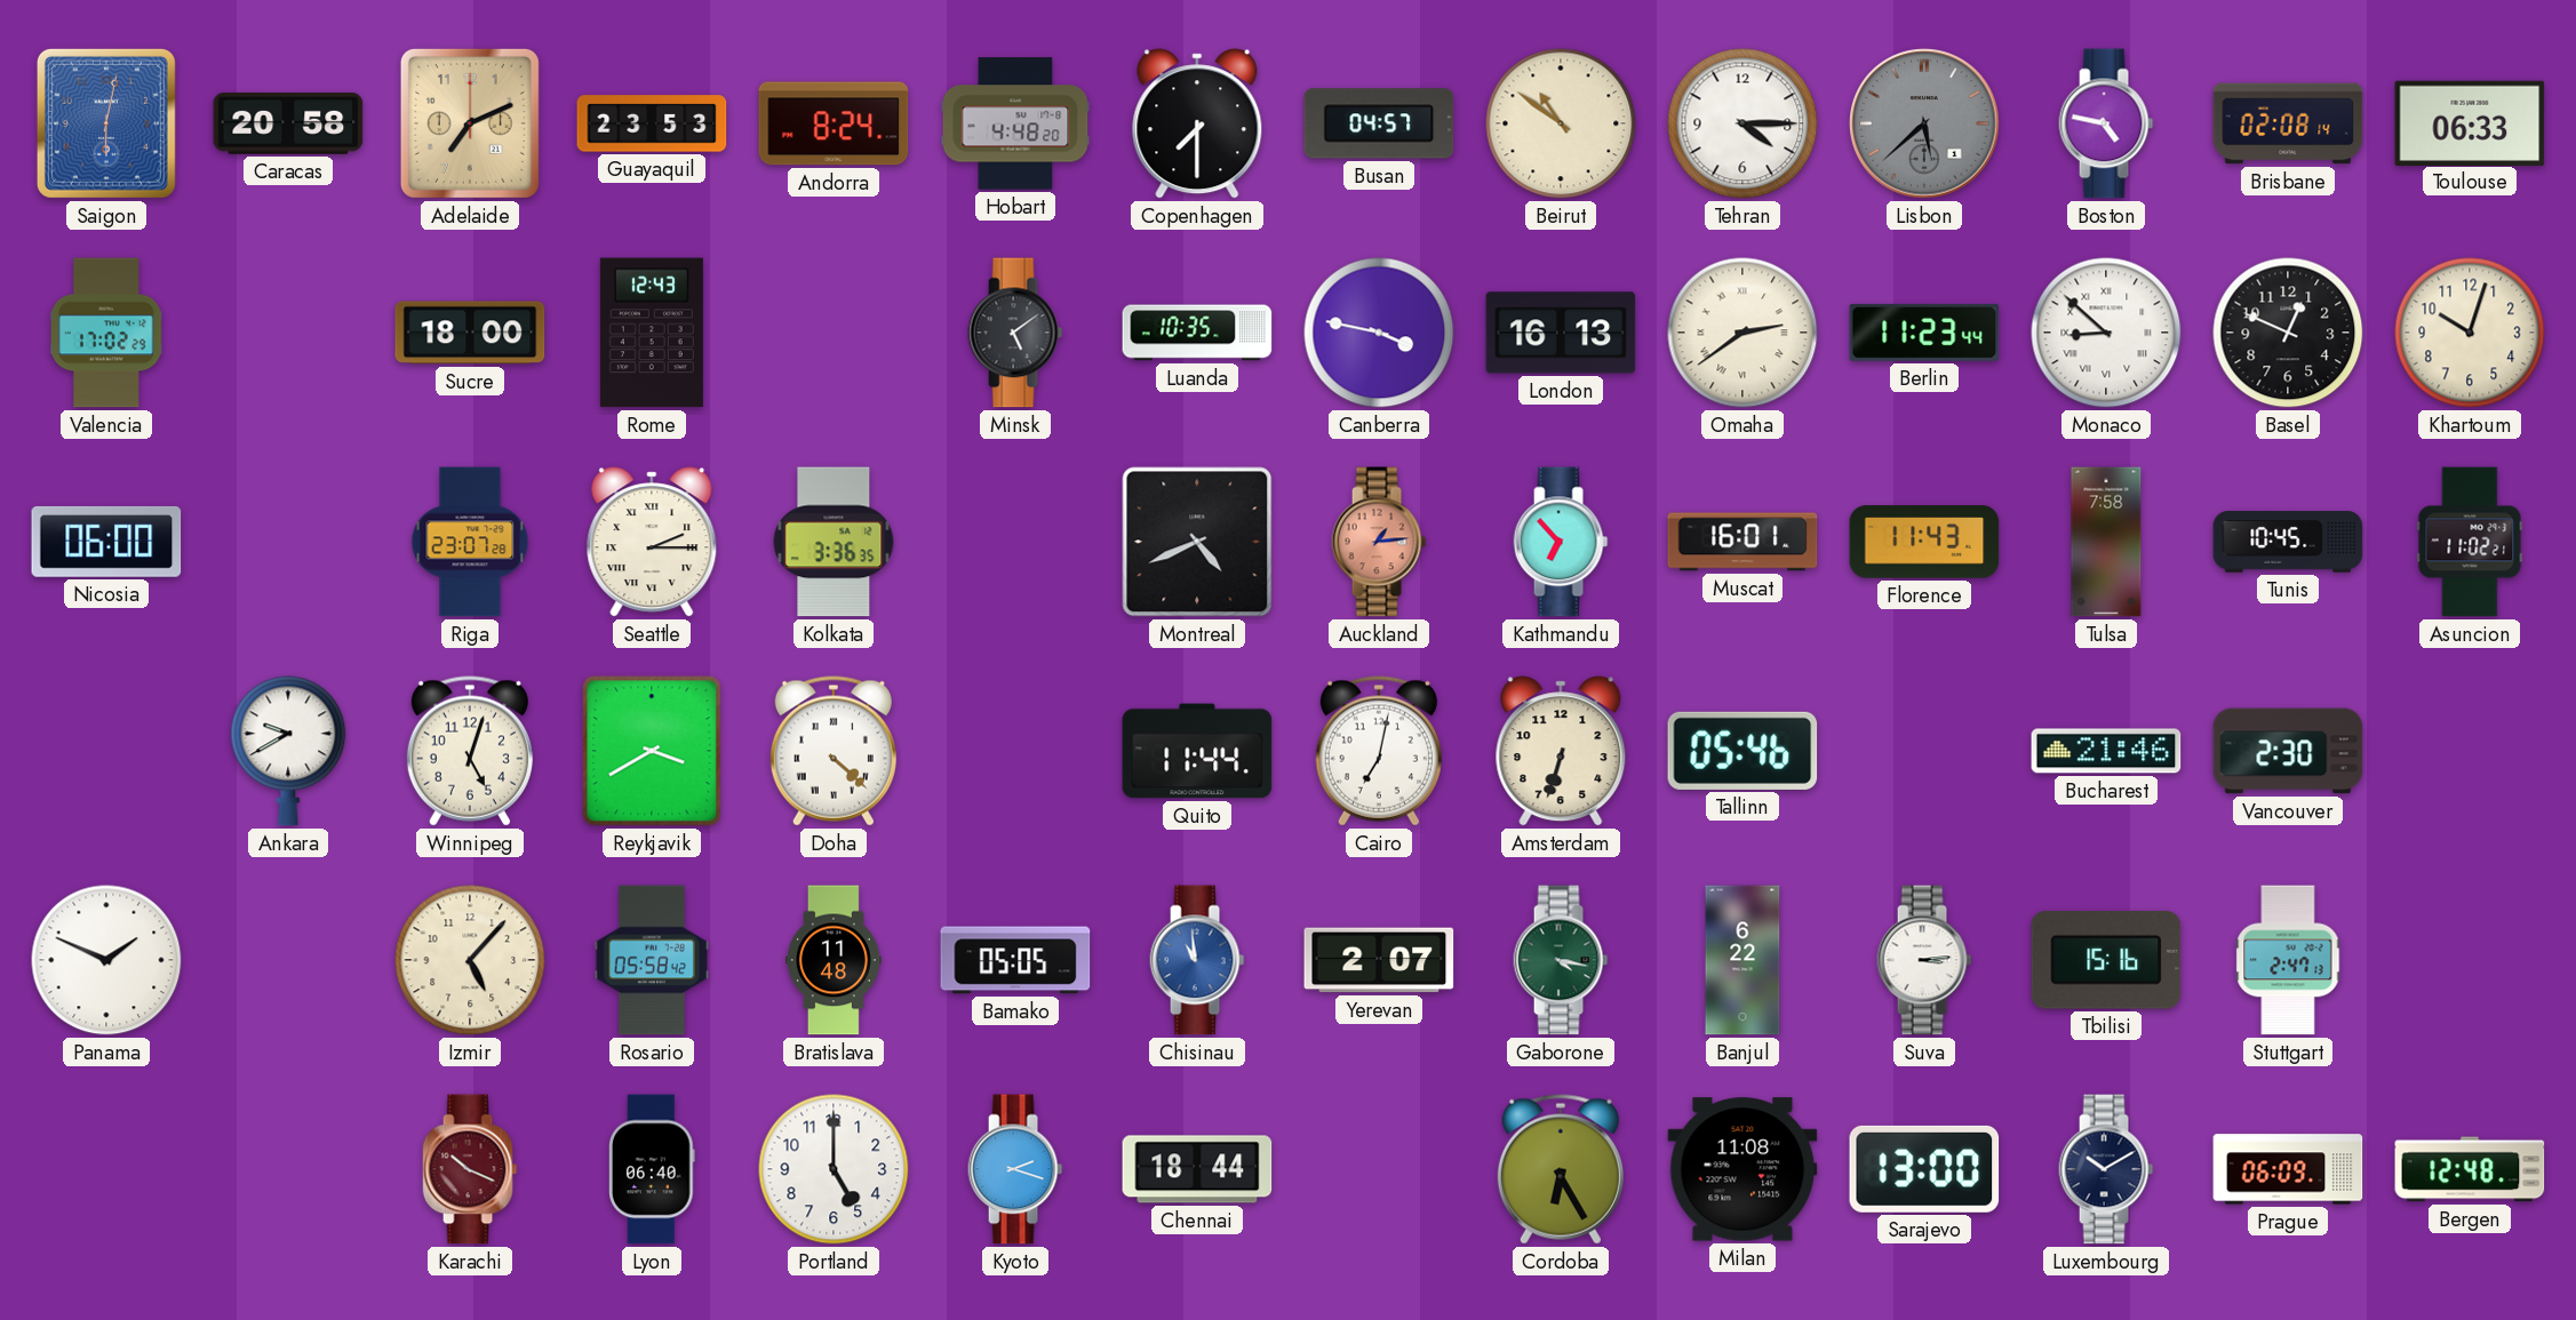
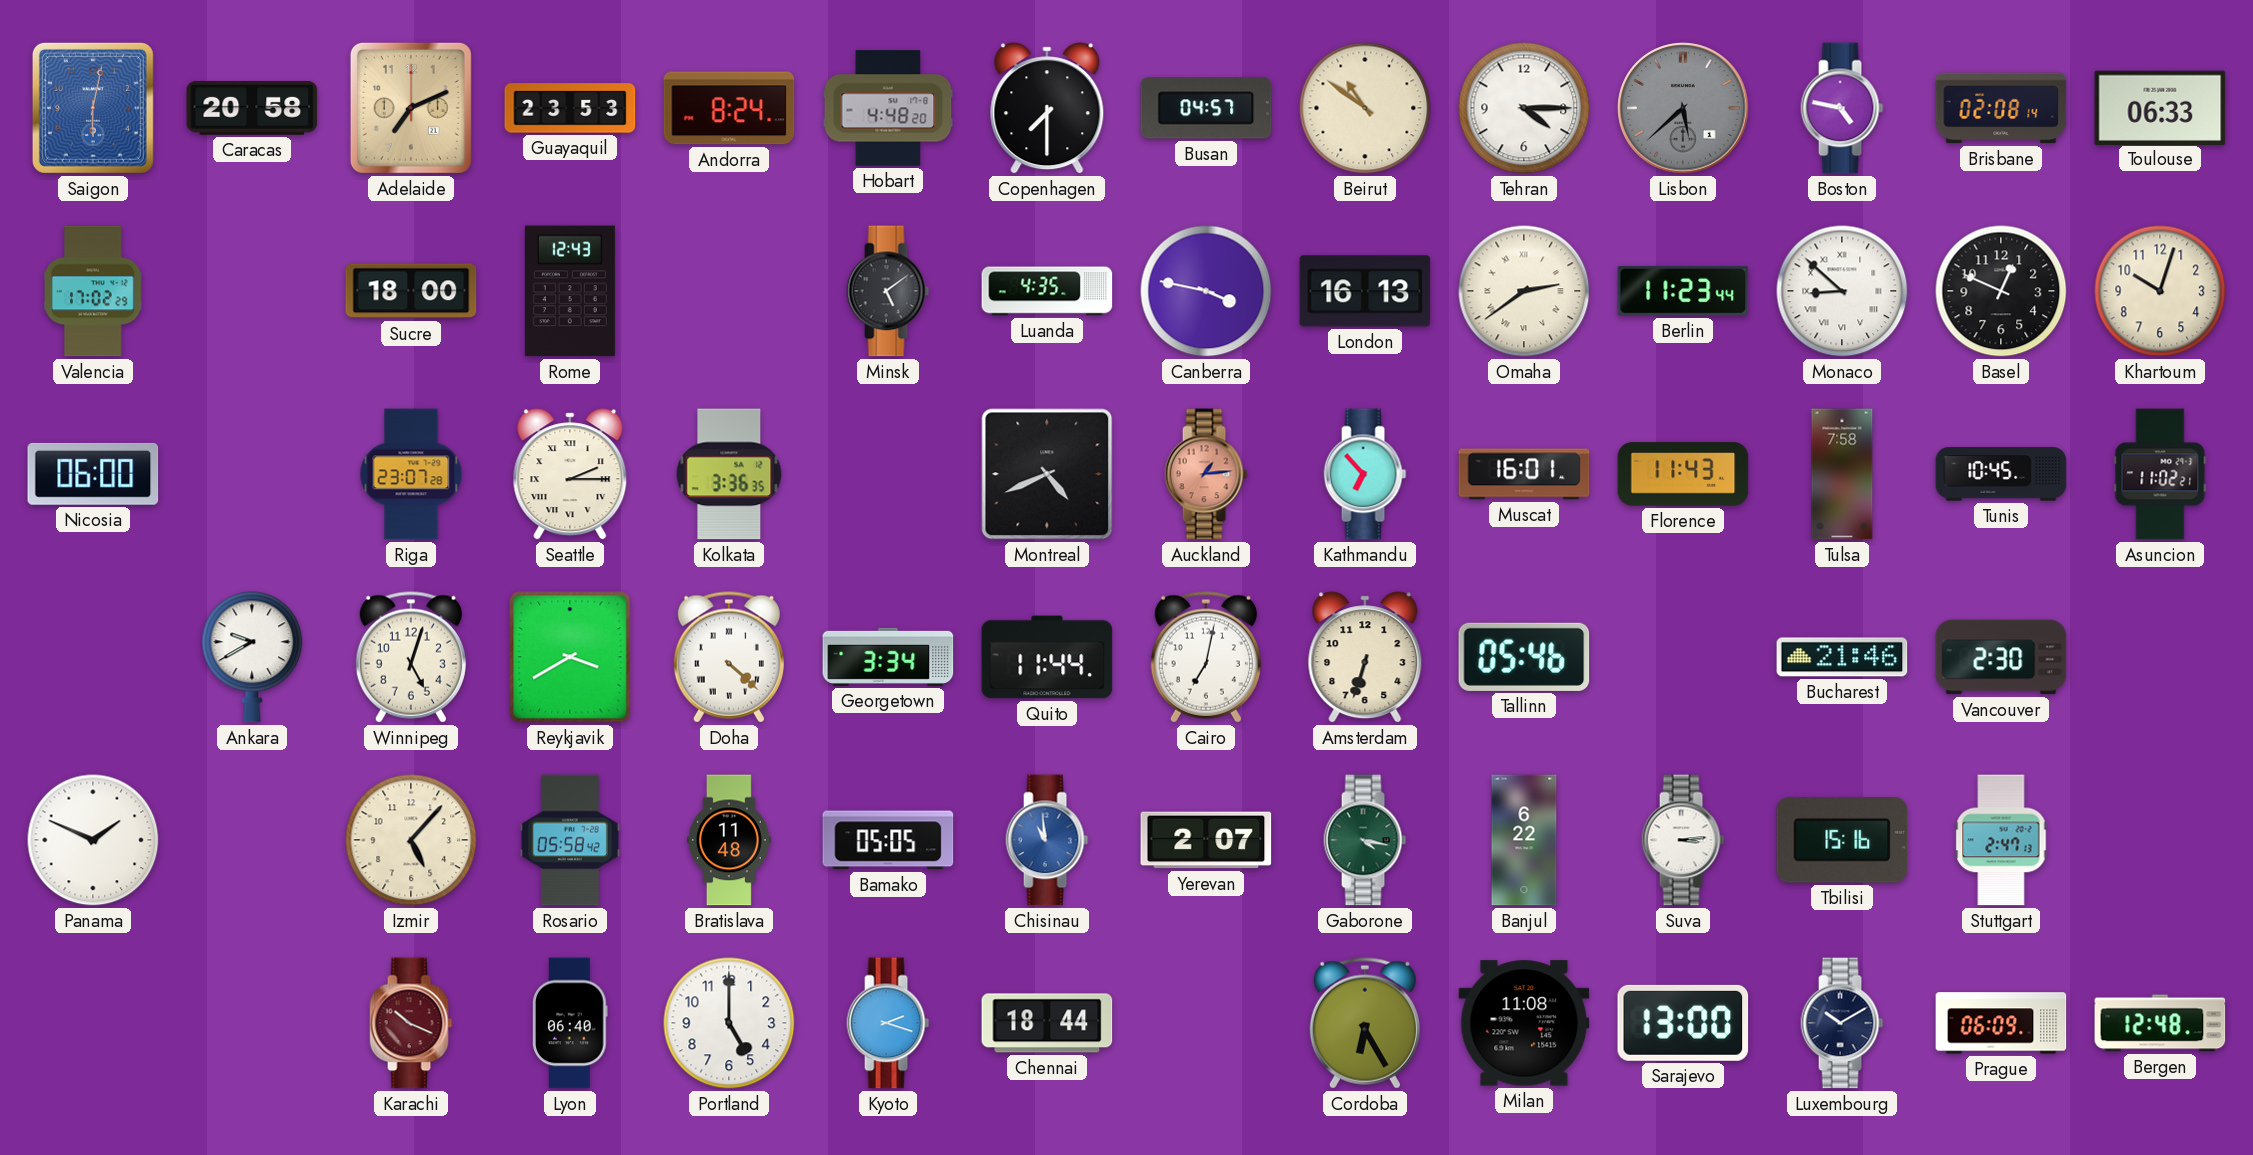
Luanda: 10:35 -> 4:35 (1047, 291)
Georgetown: none -> 3:34 (888, 657)
